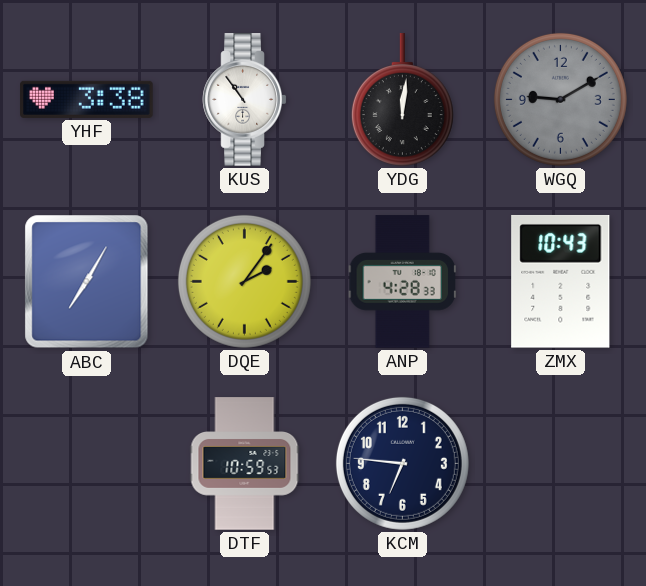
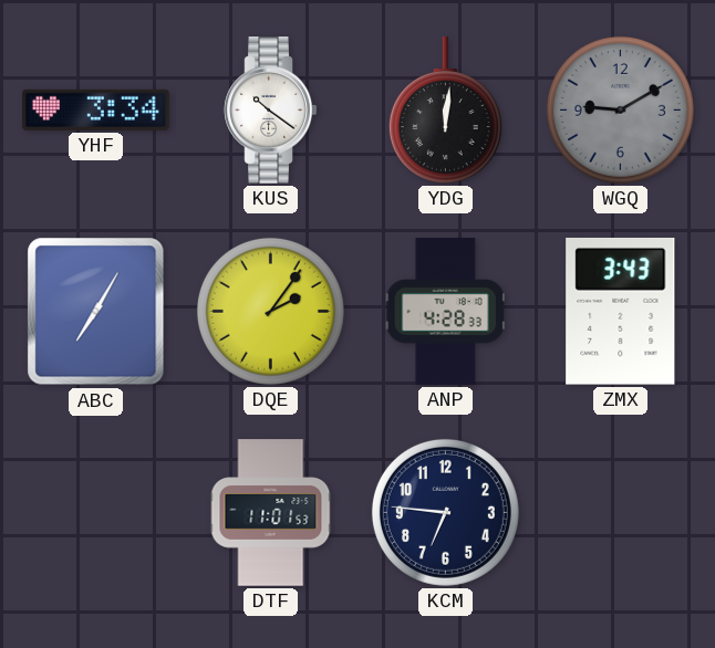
YHF: 3:38 -> 3:34 (96, 109)
KUS: 10:54 -> 10:21 (271, 111)
ZMX: 10:43 -> 3:43 (621, 311)
DTF: 10:59 -> 11:01 (271, 513)
